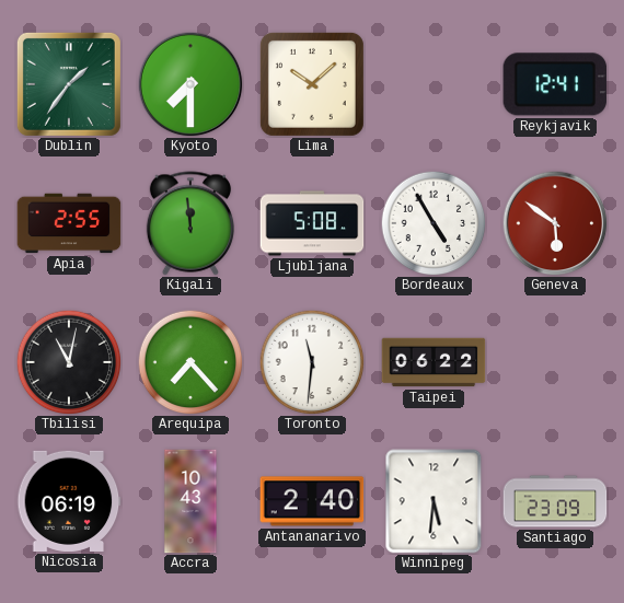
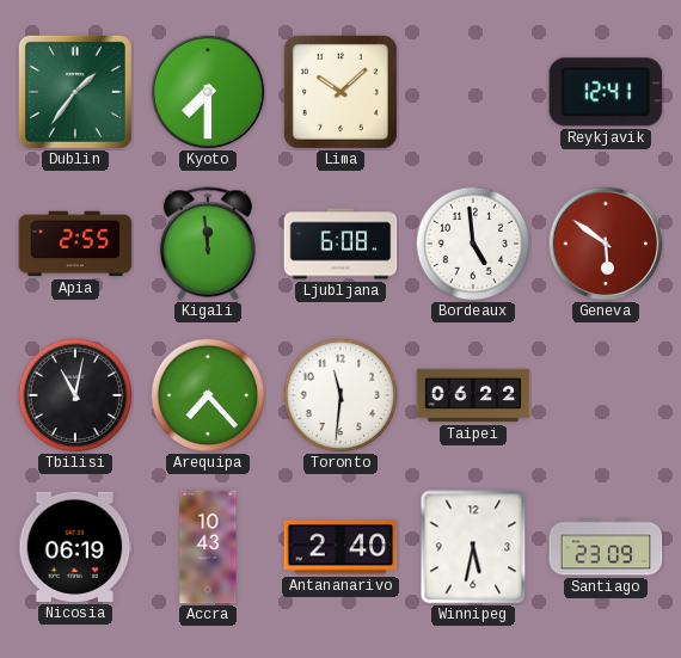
Ljubljana: 5:08 -> 6:08 (340, 244)
Bordeaux: 4:55 -> 4:59 (473, 244)
Winnipeg: 5:31 -> 5:32 (473, 547)
